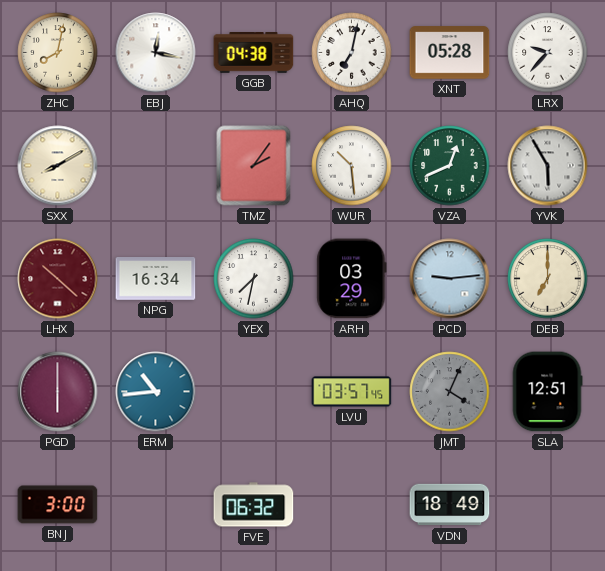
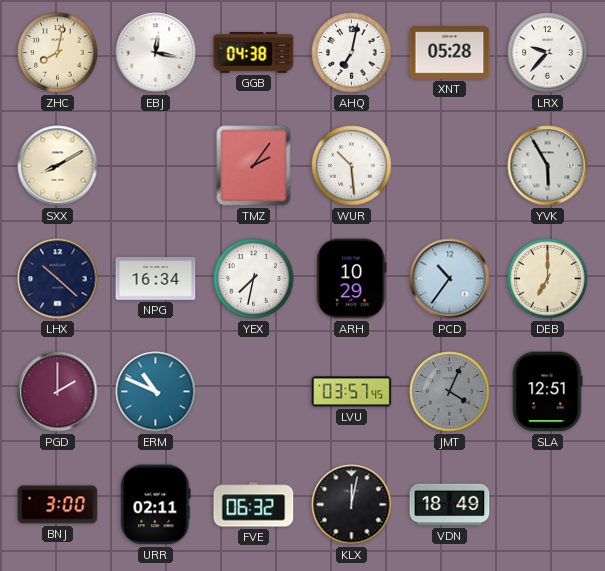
VZA: 12:41 -> none (450, 166)
LHX dial: burgundy -> navy (58, 279)
ARH: 03:29 -> 10:29 (352, 279)
PCD: 9:14 -> 10:36 (450, 279)
PGD: 6:00 -> 2:00 (58, 392)
ERM: 10:44 -> 10:49 (156, 392)
URR: none -> 02:11 (156, 505)
KLX: none -> 12:02 (352, 505)
